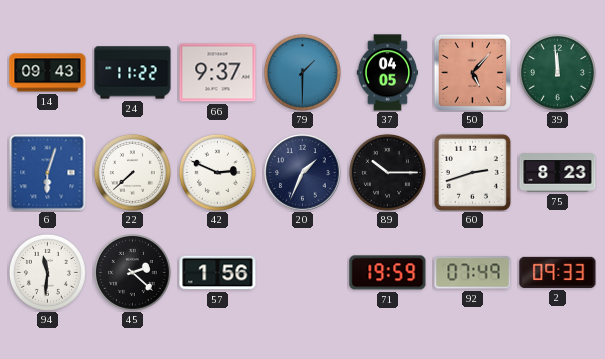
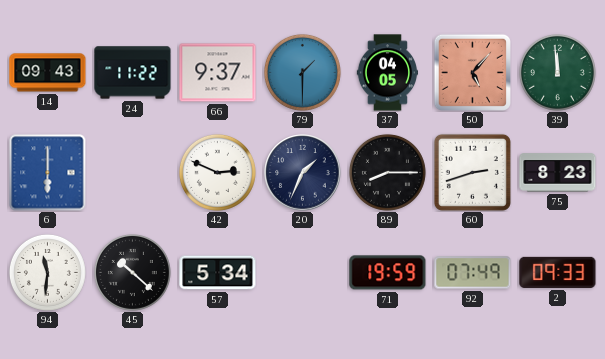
6: 6:03 -> 6:00 (48, 173)
22: 7:38 -> none (132, 172)
89: 10:15 -> 8:15 (387, 172)
45: 2:22 -> 10:22 (132, 272)
57: 1:56 -> 5:34 (218, 273)
